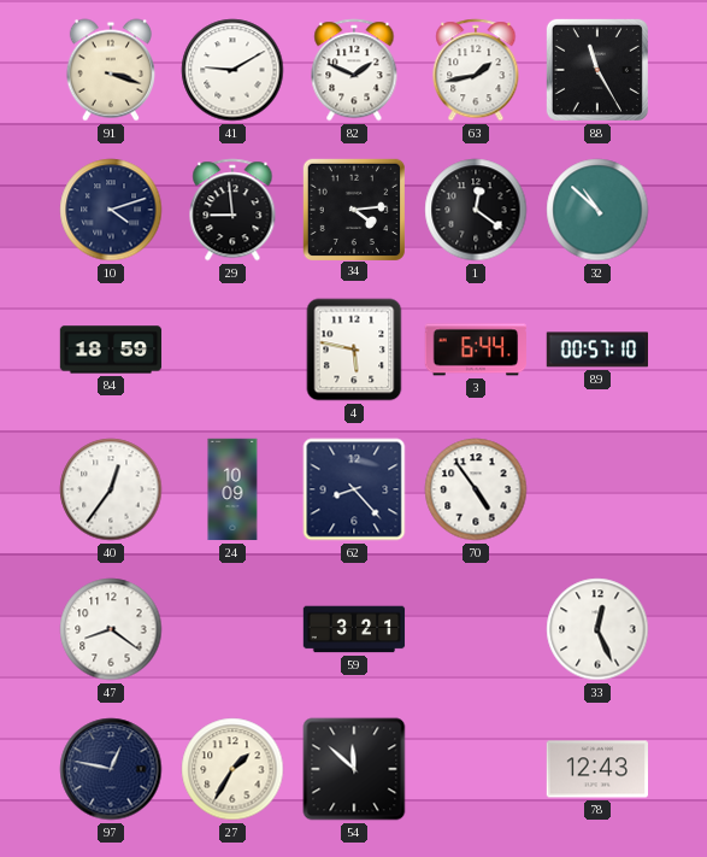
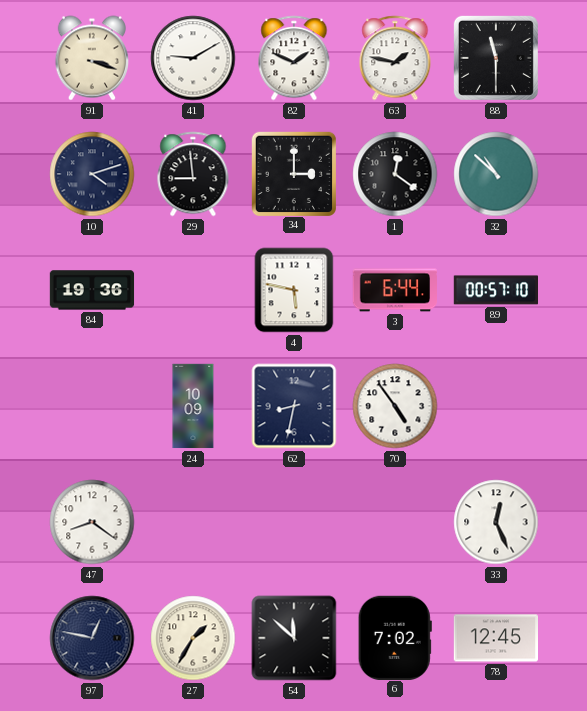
63: 1:43 -> 1:47 (395, 58)
88: 11:25 -> 11:30 (496, 58)
34: 4:14 -> 3:00 (293, 173)
84: 18:59 -> 19:36 (92, 290)
40: 12:36 -> none (111, 489)
62: 8:23 -> 8:32 (294, 406)
59: 3:21 -> none (354, 629)
6: none -> 7:02 (395, 637)
78: 12:43 -> 12:45 (496, 638)
